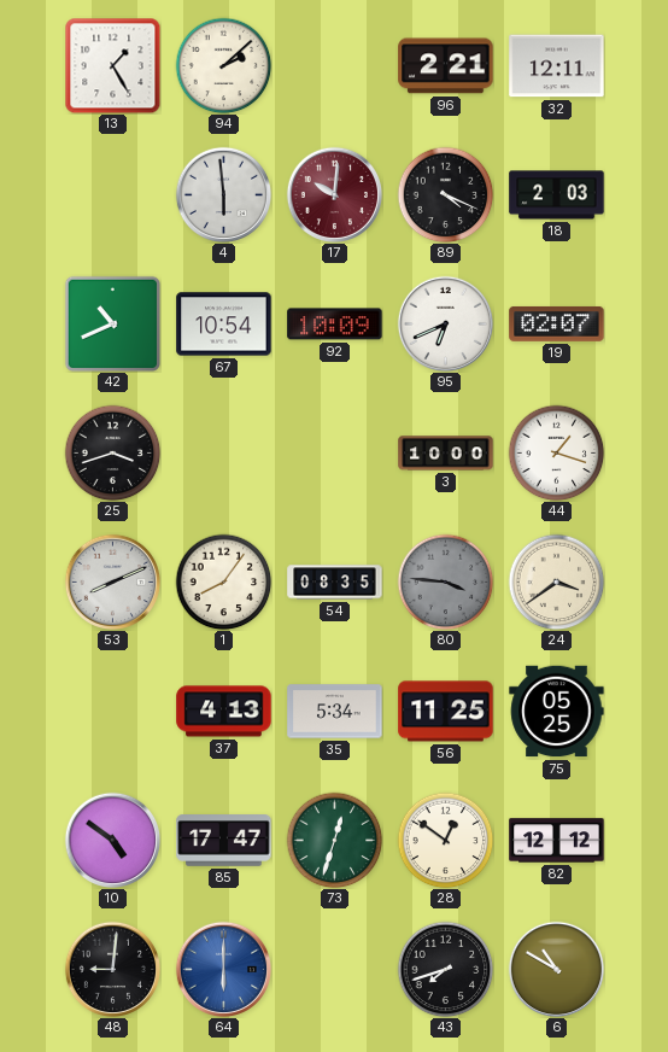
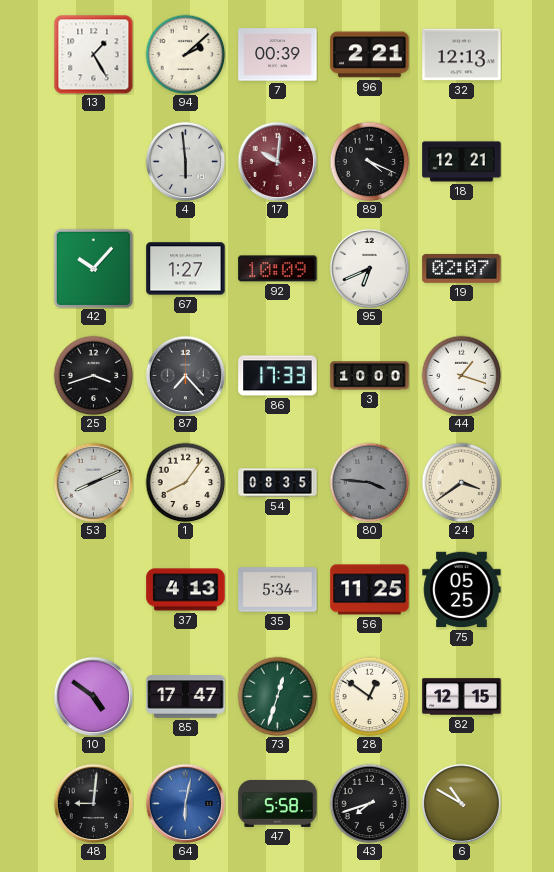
7: none -> 00:39 (278, 55)
32: 12:11 -> 12:13 (462, 55)
18: 2:03 -> 12:21 (462, 162)
42: 10:41 -> 10:07 (93, 268)
67: 10:54 -> 1:27 (186, 269)
87: none -> 7:23 (185, 375)
86: none -> 17:33 (278, 376)
82: 12:12 -> 12:15 (462, 697)
64: 6:00 -> 6:02 (185, 803)
47: none -> 5:58 (278, 803)
